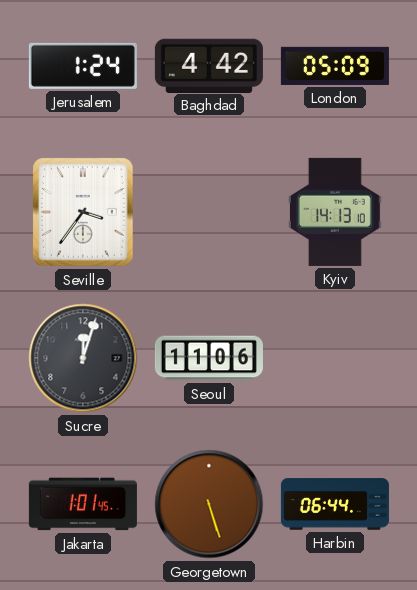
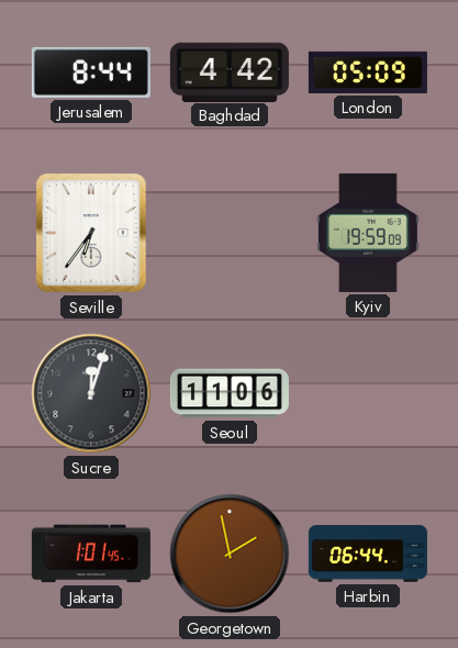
Jerusalem: 1:24 -> 8:44 (91, 72)
Seville: 3:36 -> 6:36 (91, 233)
Kyiv: 14:13 -> 19:59 (368, 233)
Georgetown: 5:27 -> 1:58 (230, 554)
